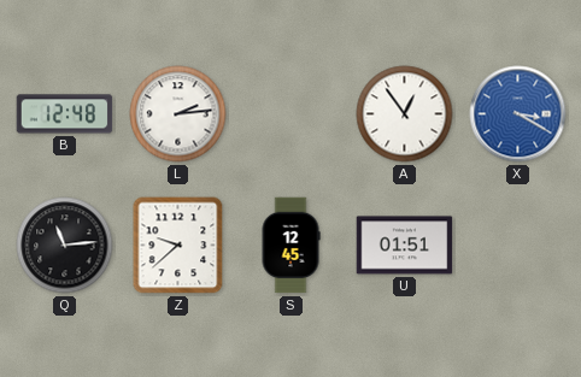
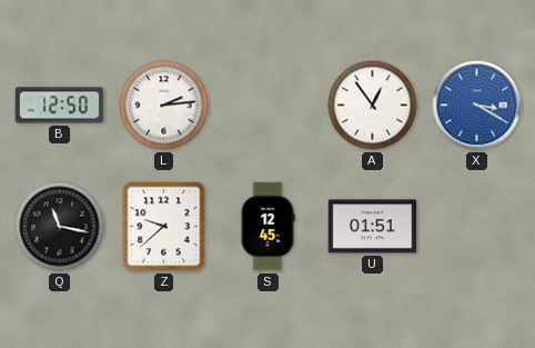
B: 12:48 -> 12:50 (60, 106)
Q: 11:14 -> 11:17 (60, 227)
